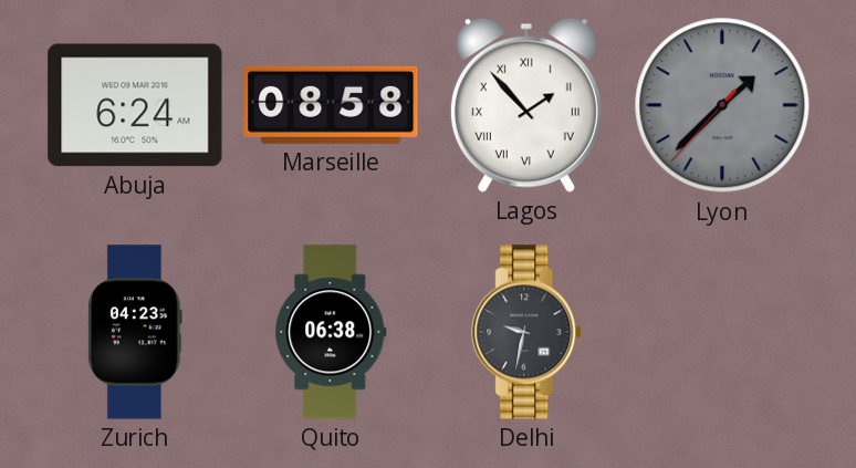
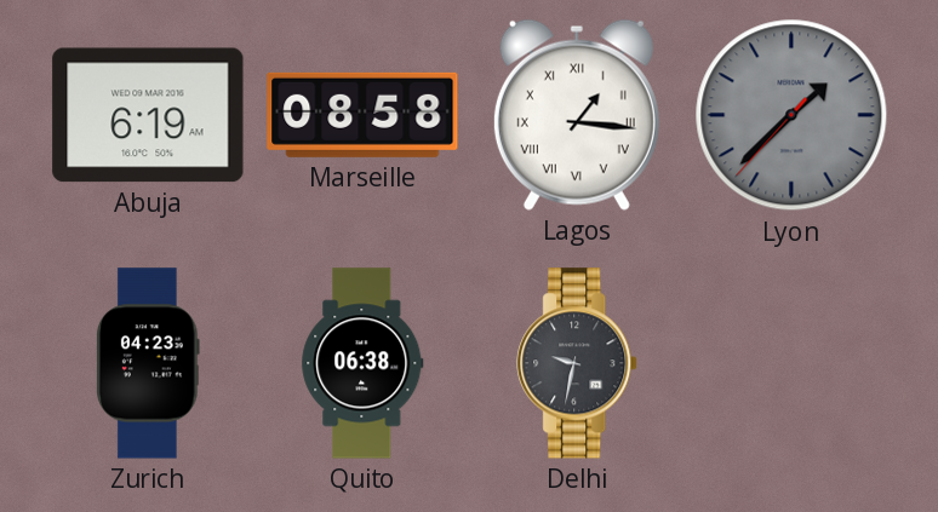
Abuja: 6:24 -> 6:19 (148, 115)
Lagos: 1:53 -> 1:16 (577, 115)
